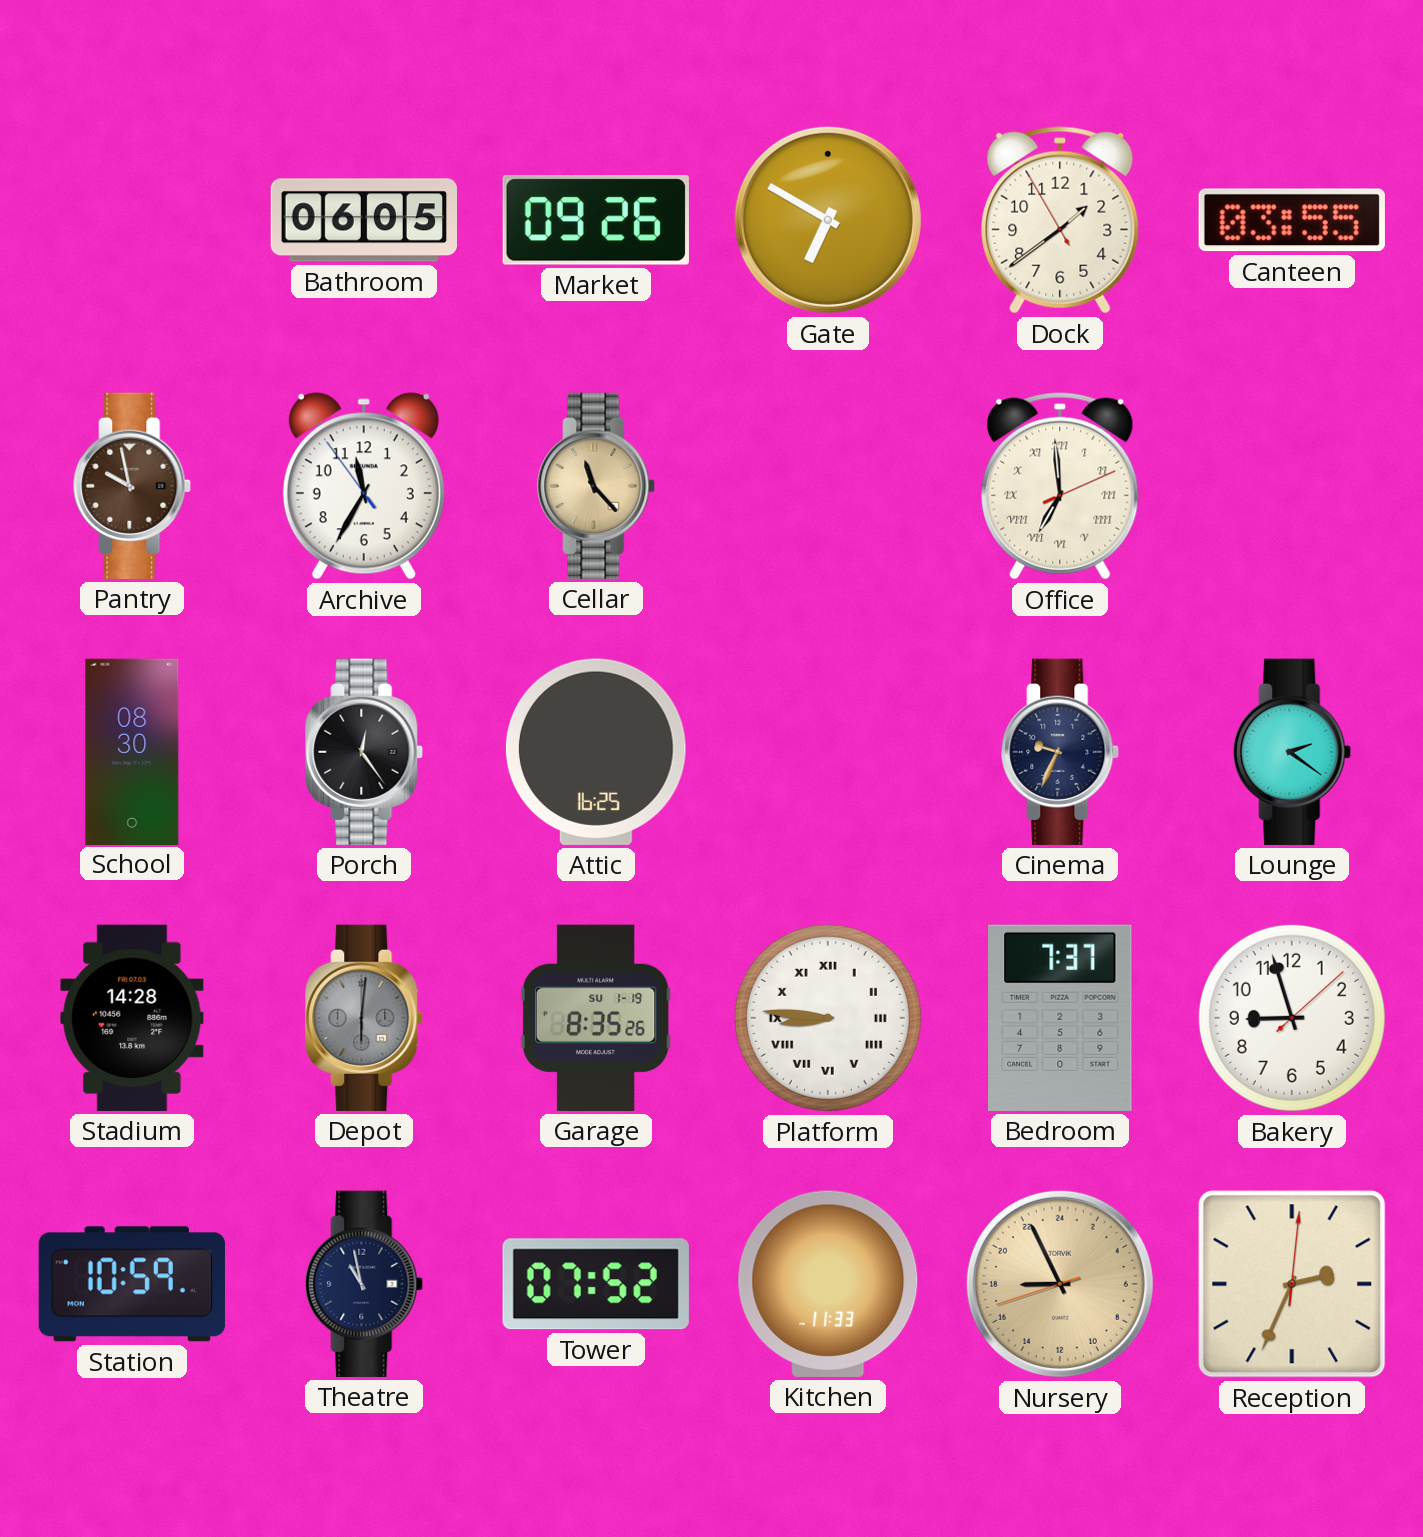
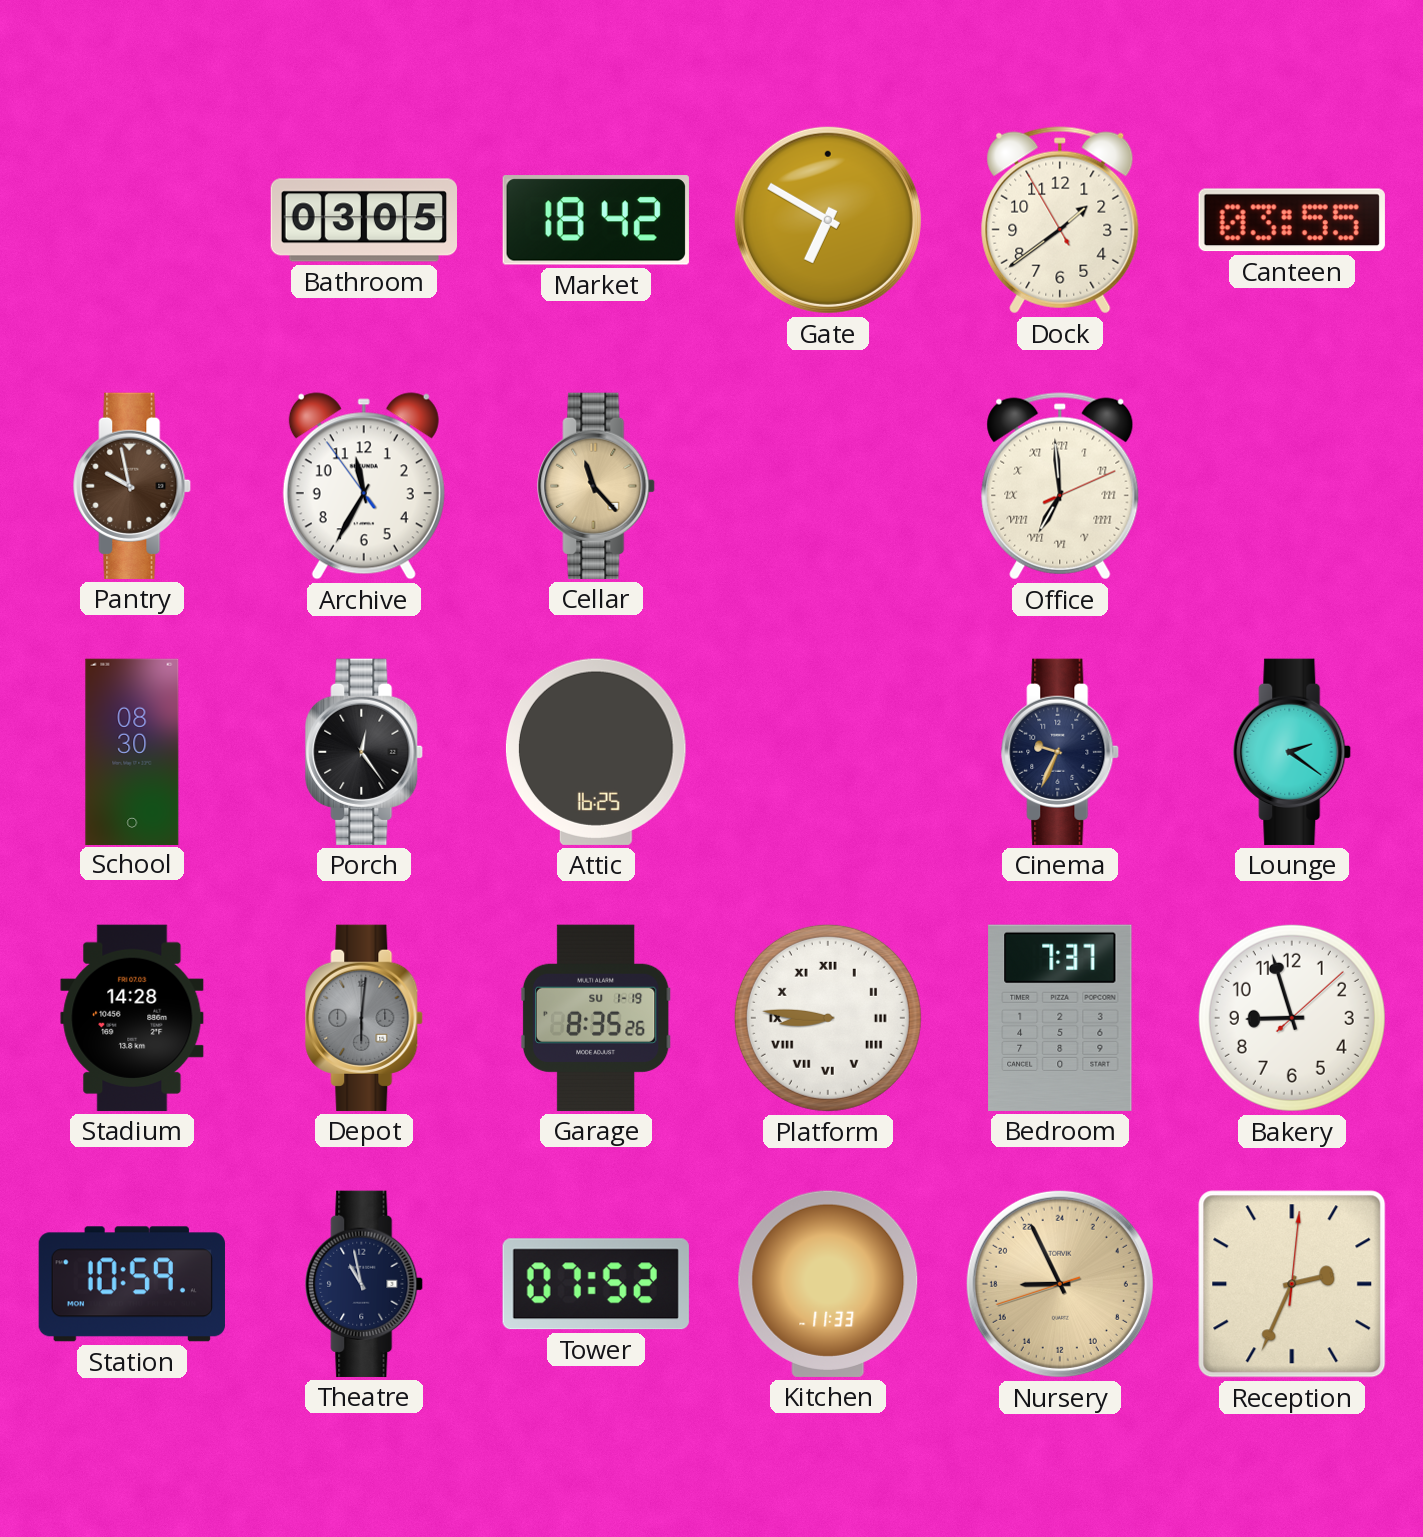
Bathroom: 06:05 -> 03:05 (363, 220)
Market: 09:26 -> 18:42 (596, 220)
